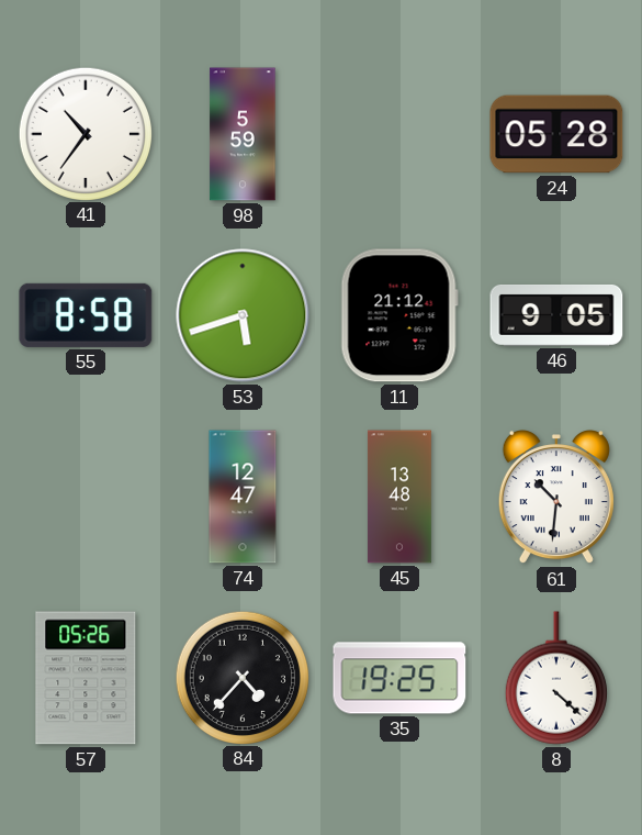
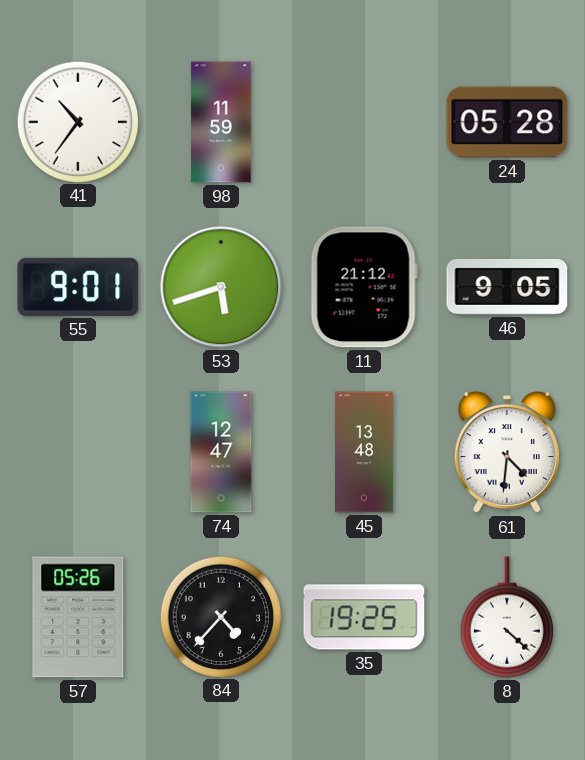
98: 5:59 -> 11:59 (221, 122)
55: 8:58 -> 9:01 (78, 287)
61: 10:31 -> 4:31 (507, 453)
